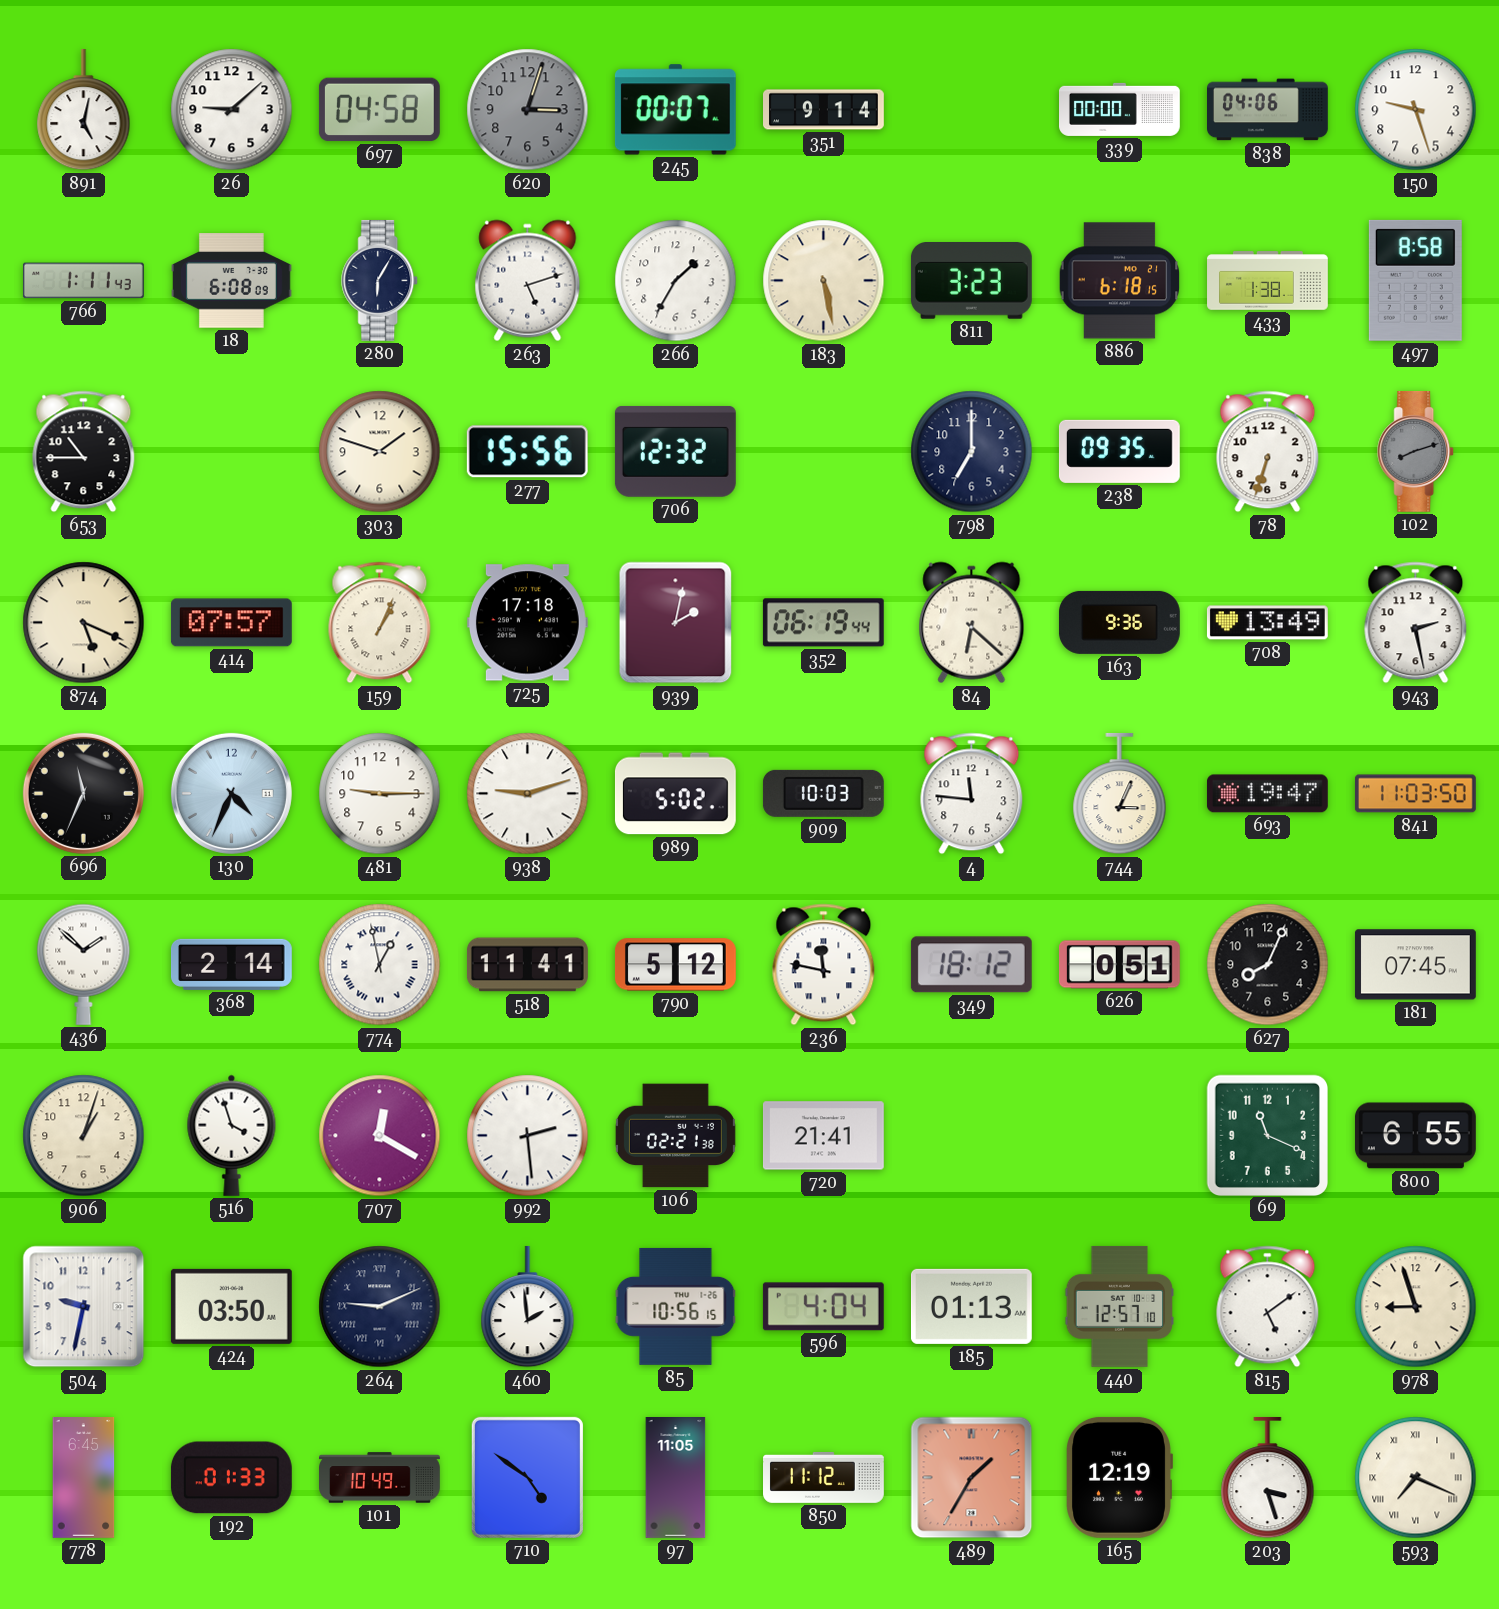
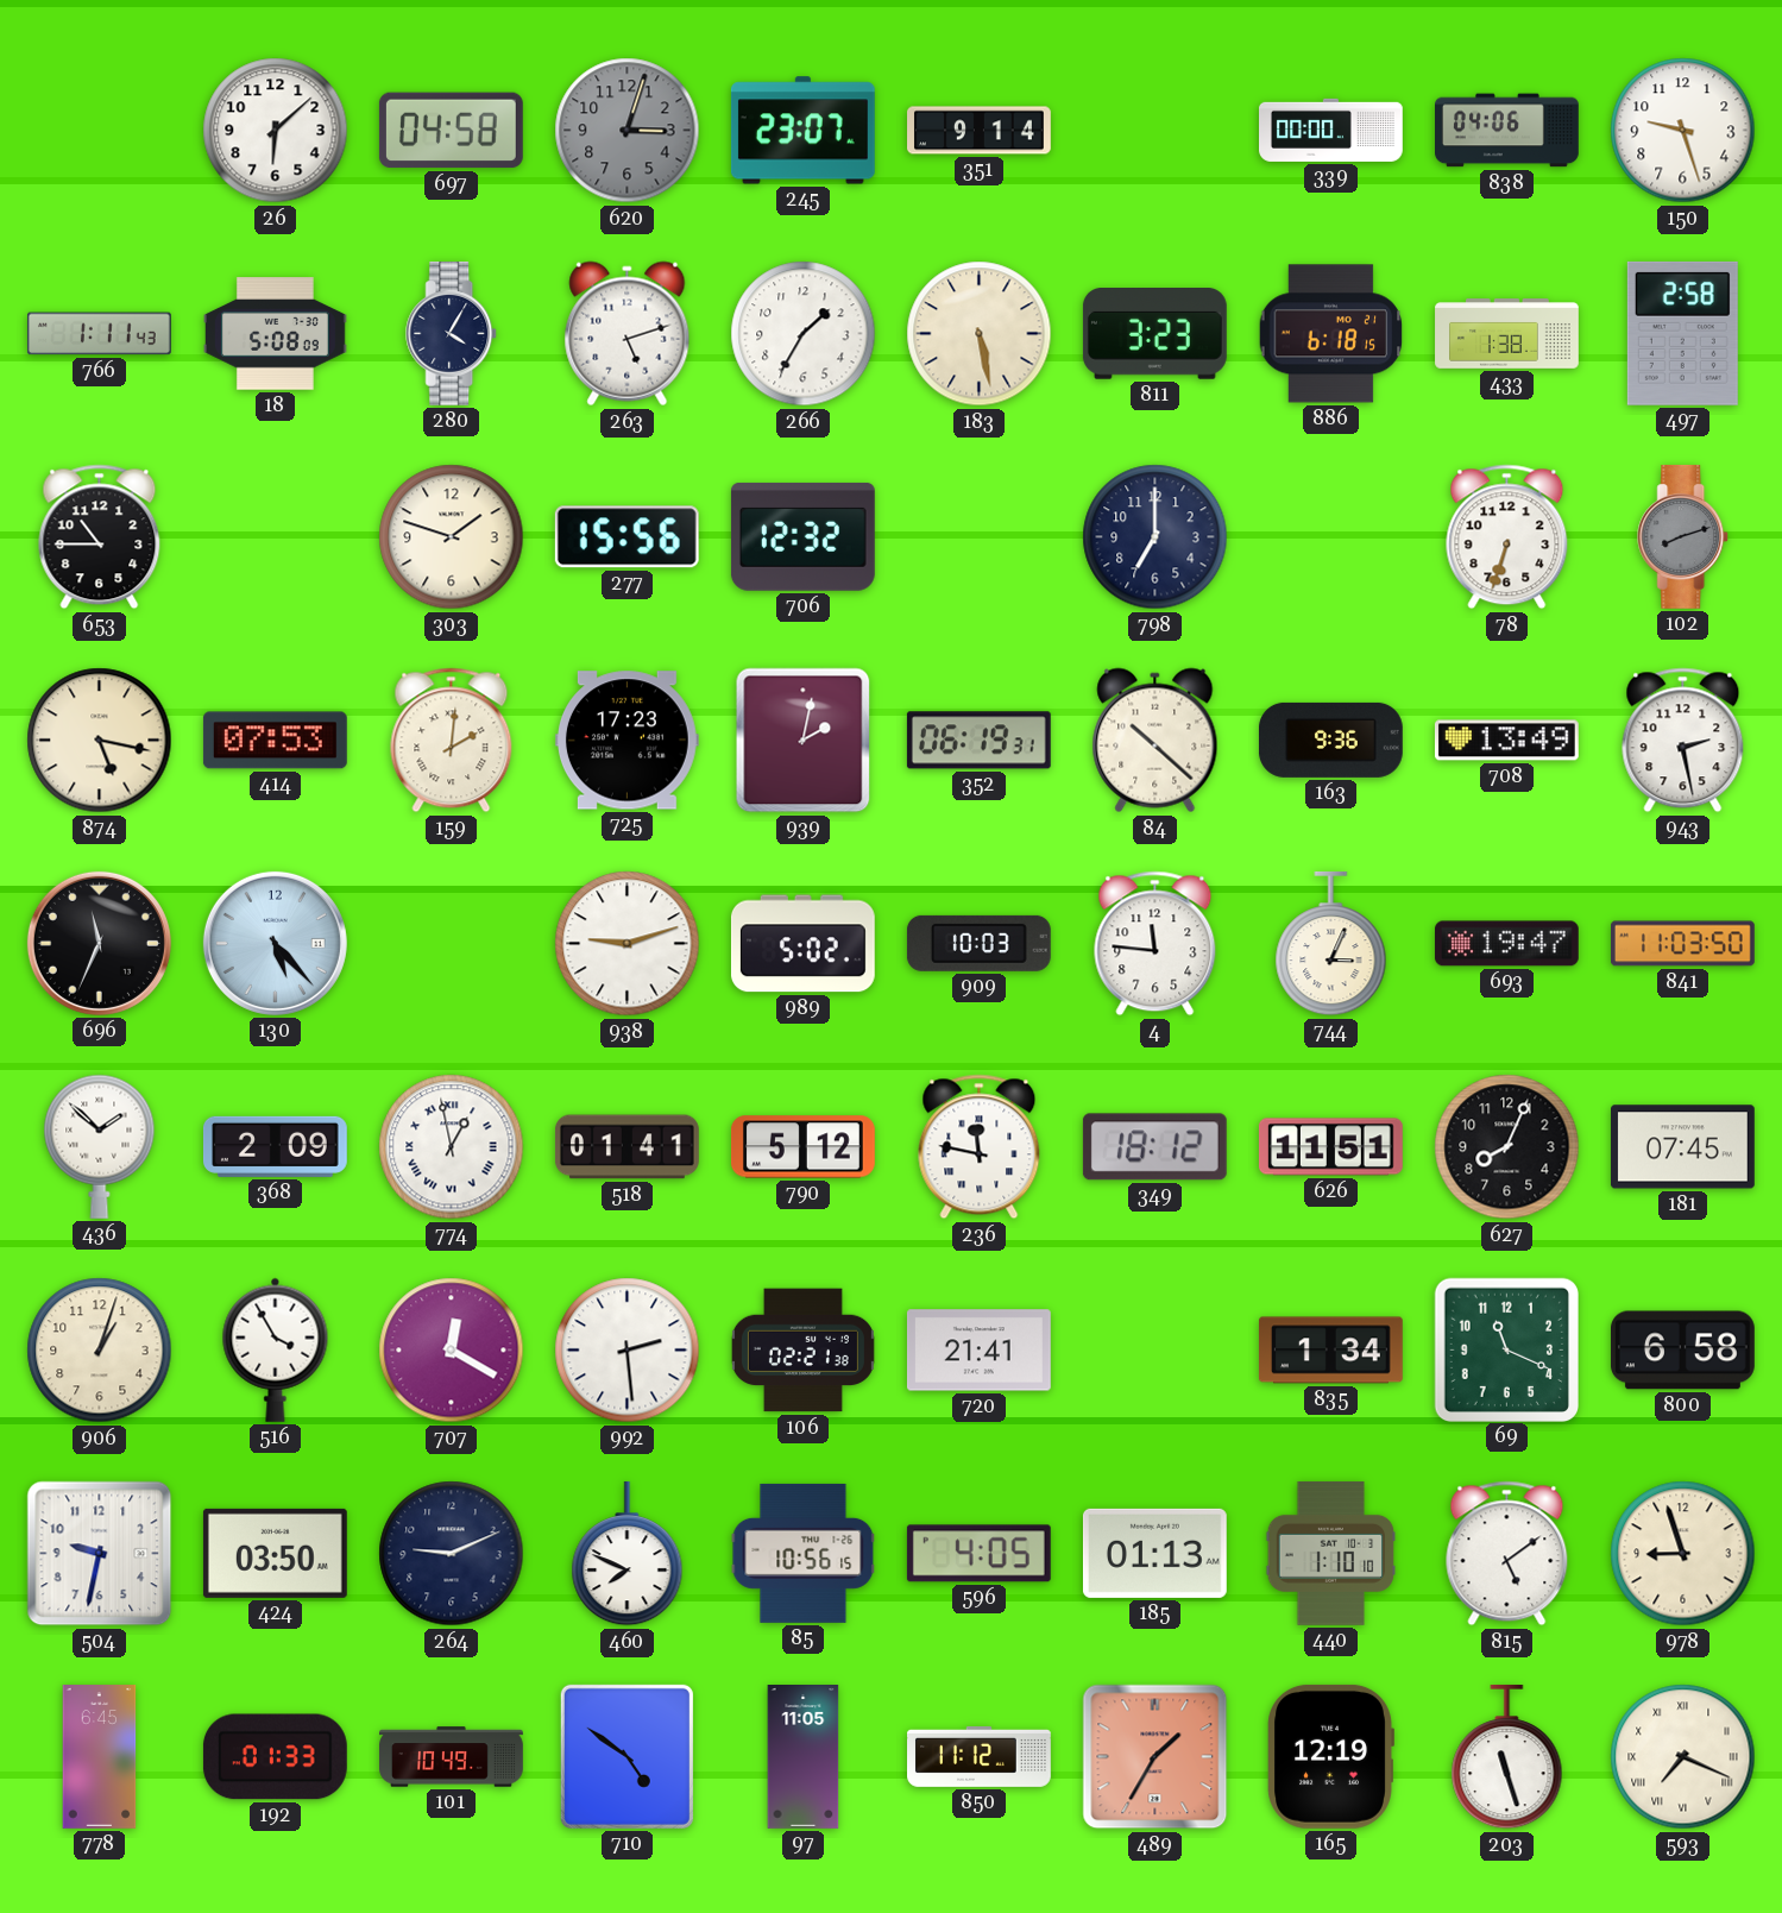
891: 5:02 -> none (84, 110)
26: 9:08 -> 6:08 (276, 131)
245: 00:07 -> 23:07 (802, 131)
18: 6:08 -> 5:08 (276, 334)
280: 6:05 -> 4:05 (452, 334)
497: 8:58 -> 2:58 (1682, 333)
238: 09:35 -> none (1119, 451)
874: 5:19 -> 5:17 (100, 741)
414: 07:57 -> 07:53 (275, 741)
159: 1:04 -> 2:01 (452, 741)
725: 17:18 -> 17:23 (626, 741)
352: 06:19:44 -> 06:19:31 (978, 741)
84: 6:22 -> 10:22 (1156, 741)
130: 4:34 -> 5:23 (275, 943)
481: 9:15 -> none (380, 794)
368: 2:14 -> 2:09 (275, 1146)
518: 11:41 -> 01:41 (626, 1147)
626: 0:51 -> 11:51 (1330, 1147)
516: 3:57 -> 3:55 (276, 1349)
835: none -> 1:34 (1330, 1351)
800: 6:55 -> 6:58 (1682, 1351)
264 numerals: Roman -> Arabic (452, 1554)
460: 1:59 -> 7:49 (628, 1554)
596: 4:04 -> 4:05 (978, 1554)
440: 12:57 -> 1:10 (1331, 1554)
203: 3:27 -> 11:27 (1507, 1757)
